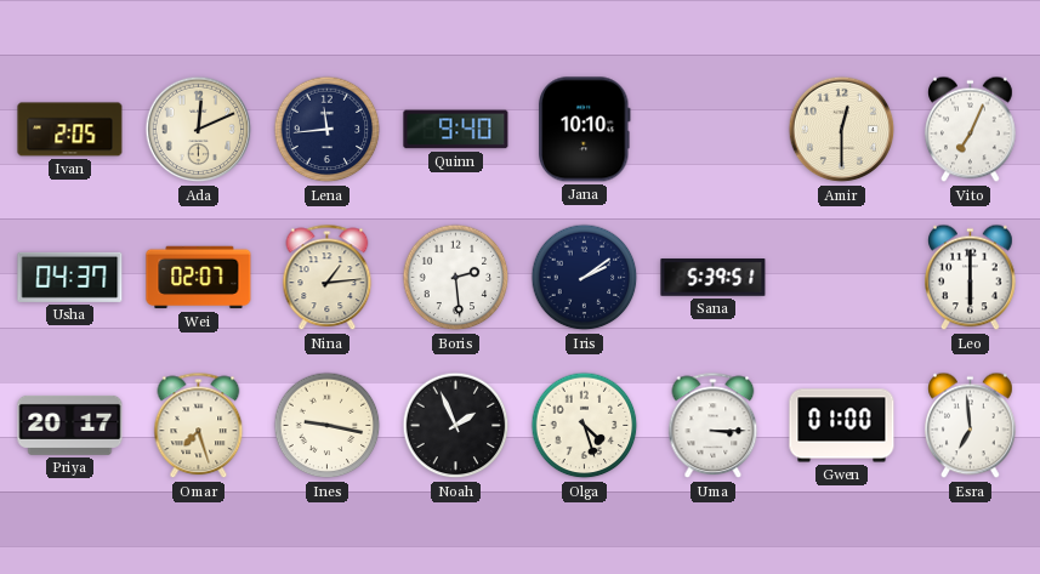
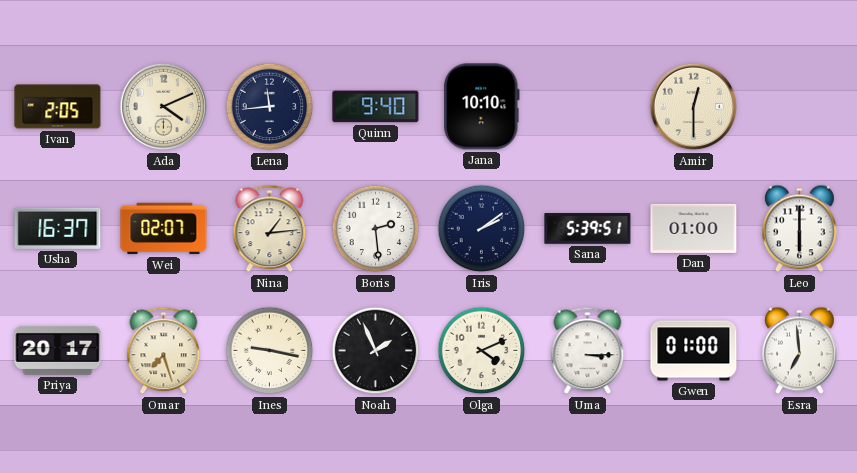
Ada: 12:11 -> 4:11 (164, 107)
Vito: 7:04 -> none (971, 130)
Usha: 04:37 -> 16:37 (58, 228)
Dan: none -> 01:00 (694, 228)
Olga: 4:27 -> 4:11 (482, 351)
